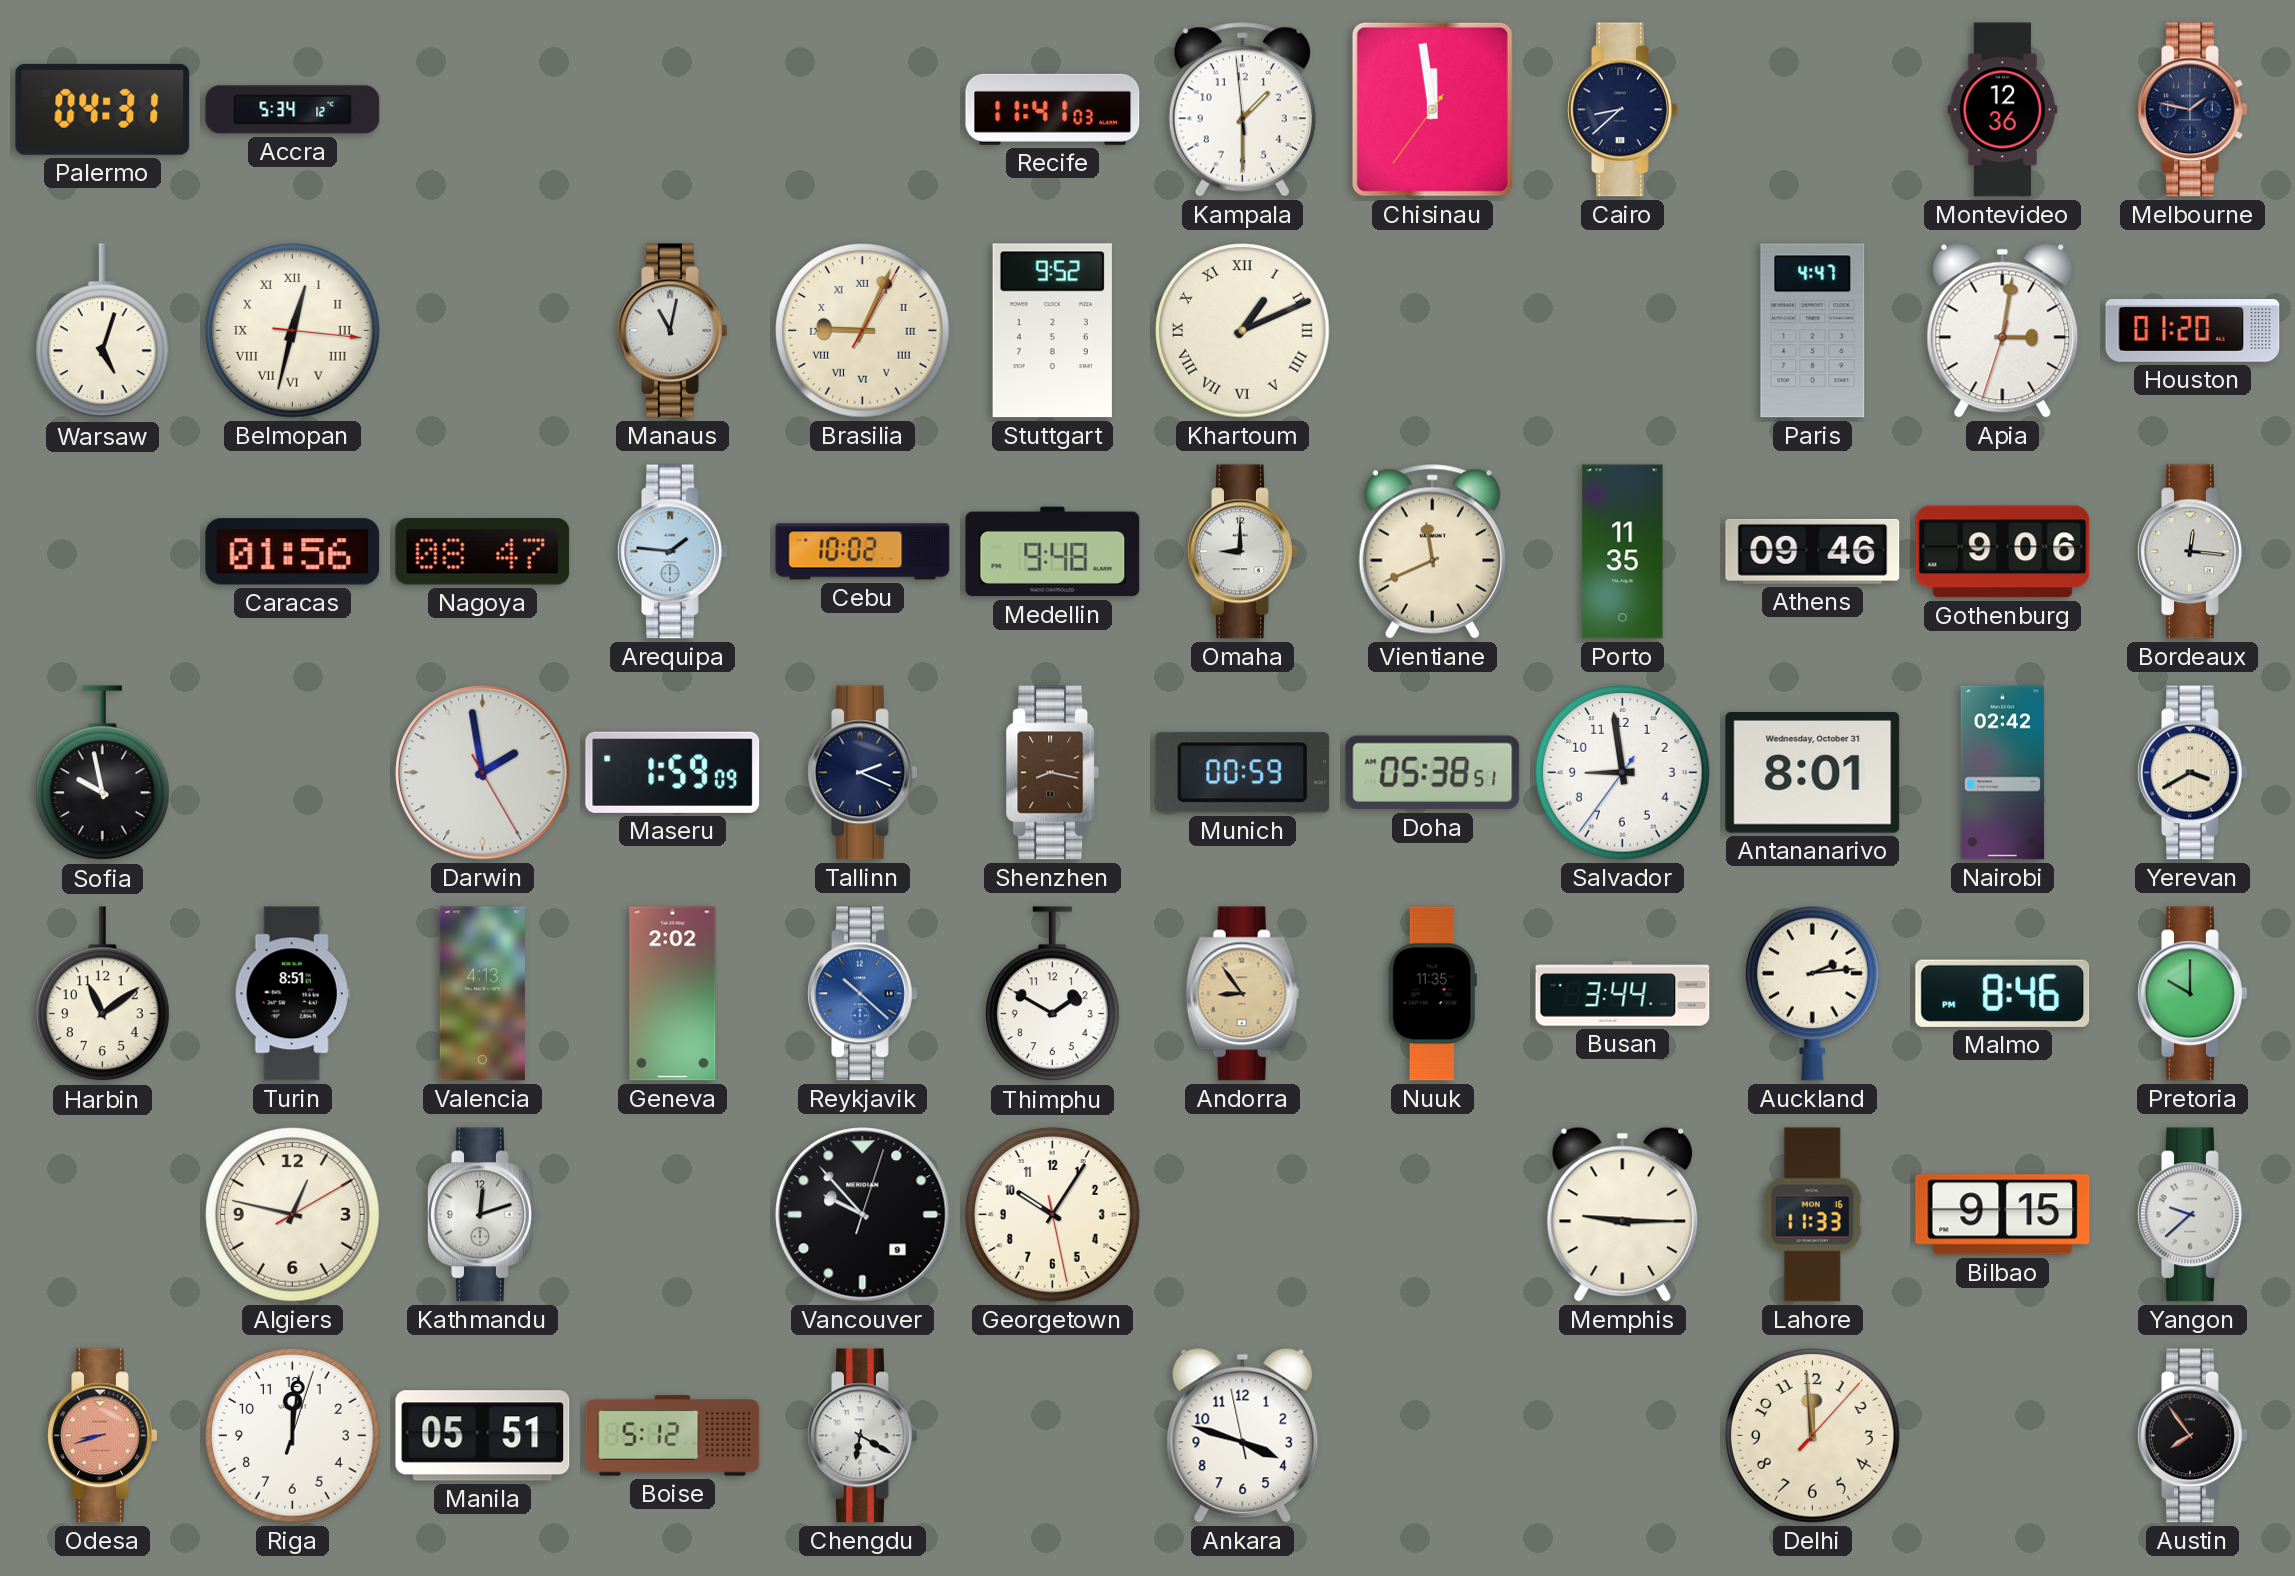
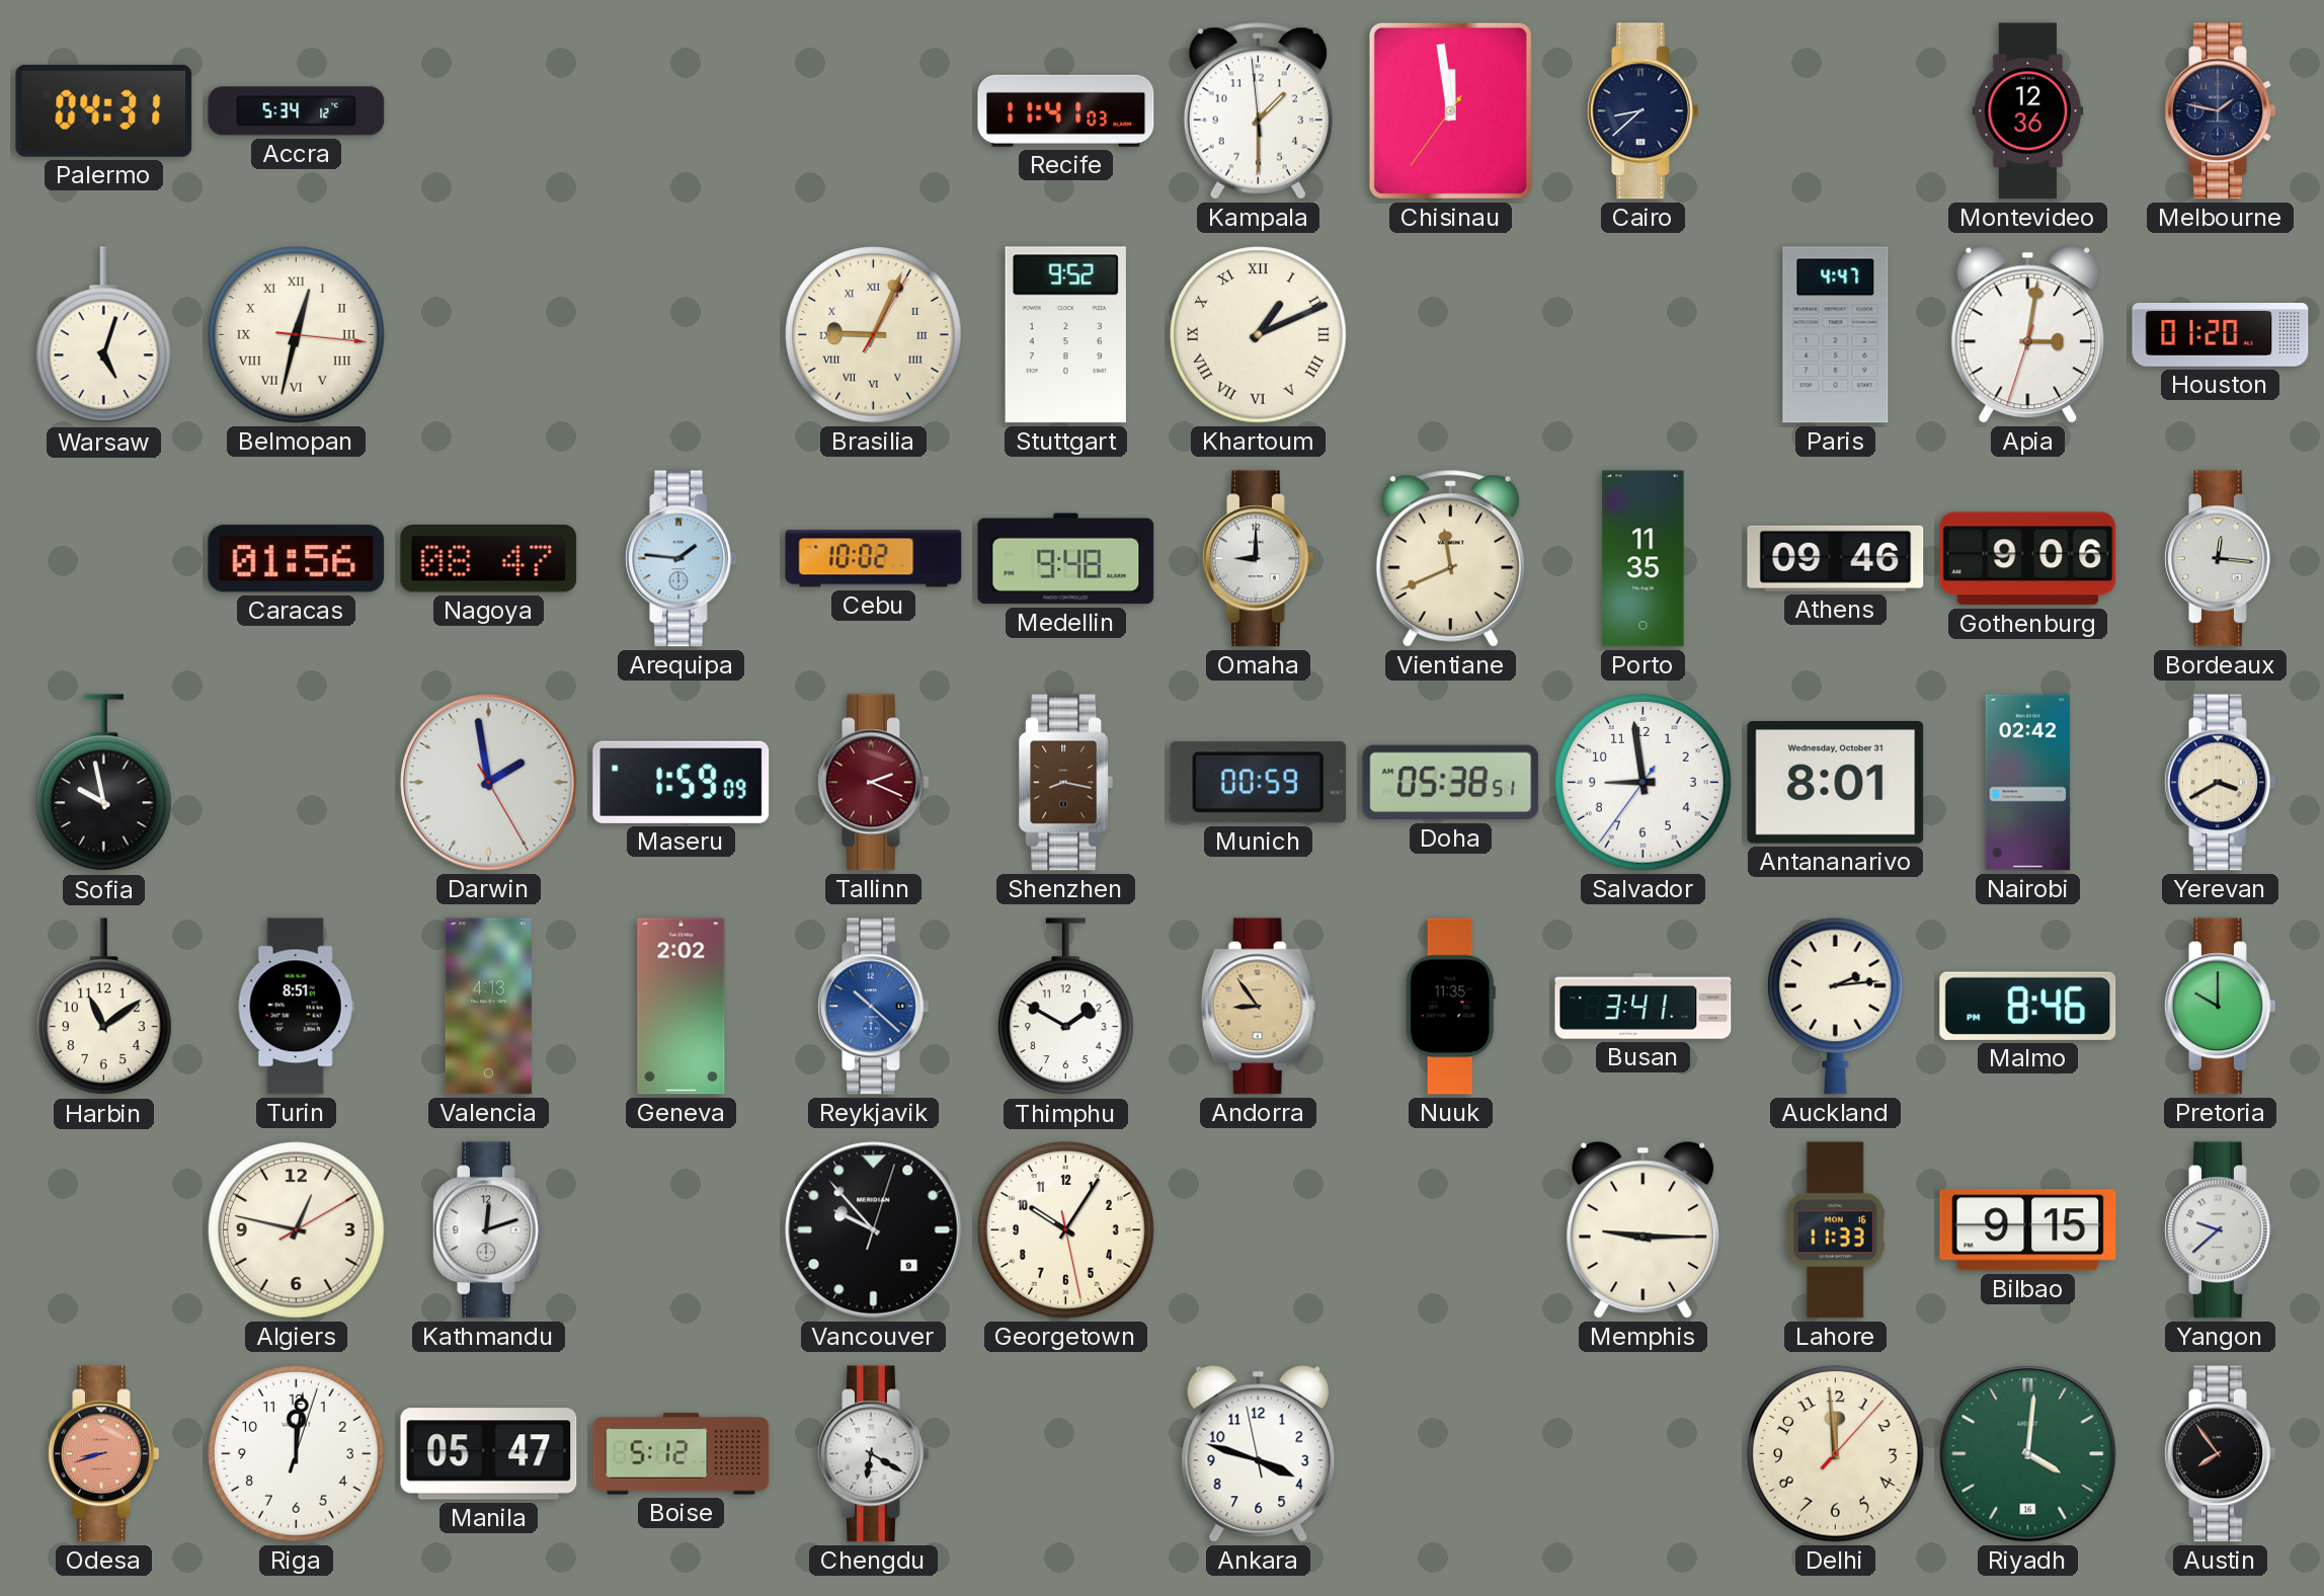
Manaus: 11:02 -> none (673, 331)
Tallinn dial: navy -> burgundy (874, 783)
Busan: 3:44 -> 3:41 (1644, 1007)
Manila: 05:51 -> 05:47 (489, 1454)
Riyadh: none -> 4:01 (2028, 1454)
